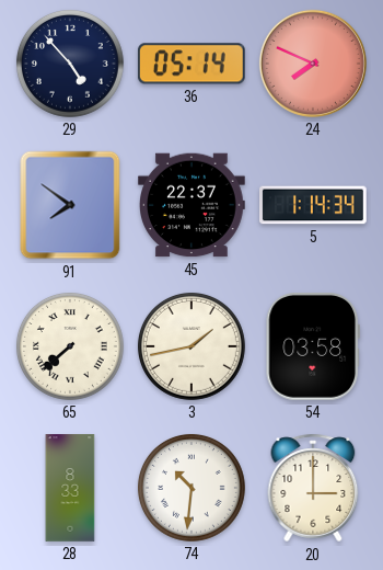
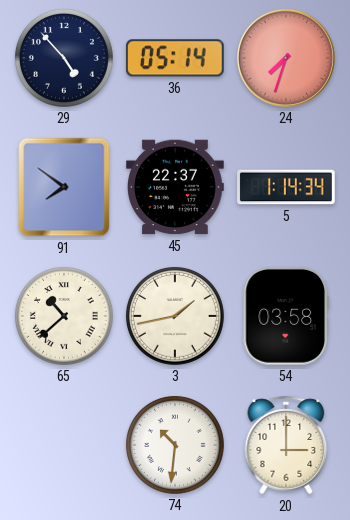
24: 7:49 -> 7:33 (286, 58)
65: 7:38 -> 10:38 (64, 316)
28: 8:33 -> none (70, 488)
